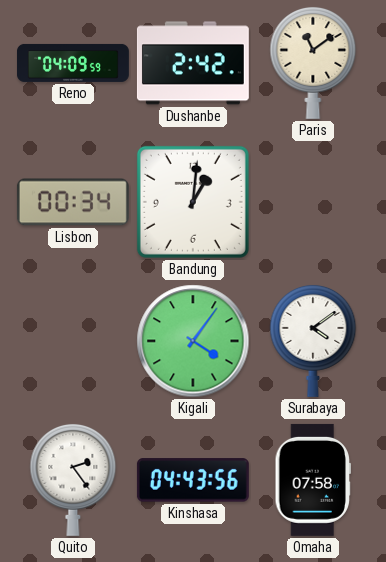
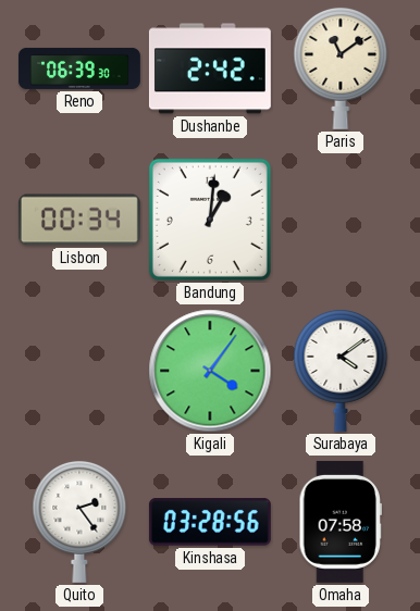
Reno: 04:09 -> 06:39 (81, 68)
Kinshasa: 04:43 -> 03:28 (210, 522)
